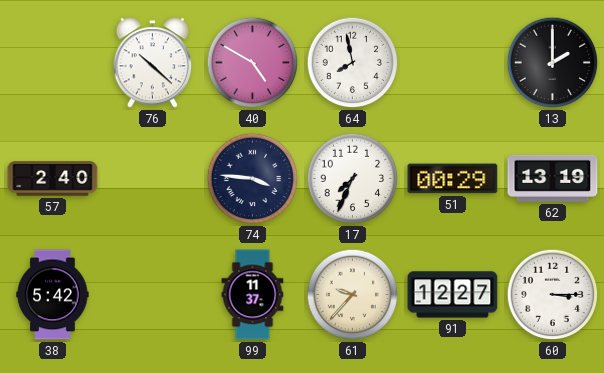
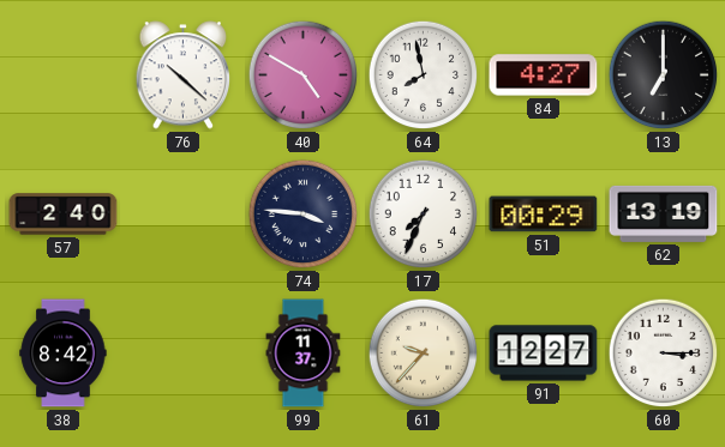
84: none -> 4:27 (544, 75)
13: 2:00 -> 7:00 (664, 75)
38: 5:42 -> 8:42 (64, 354)
